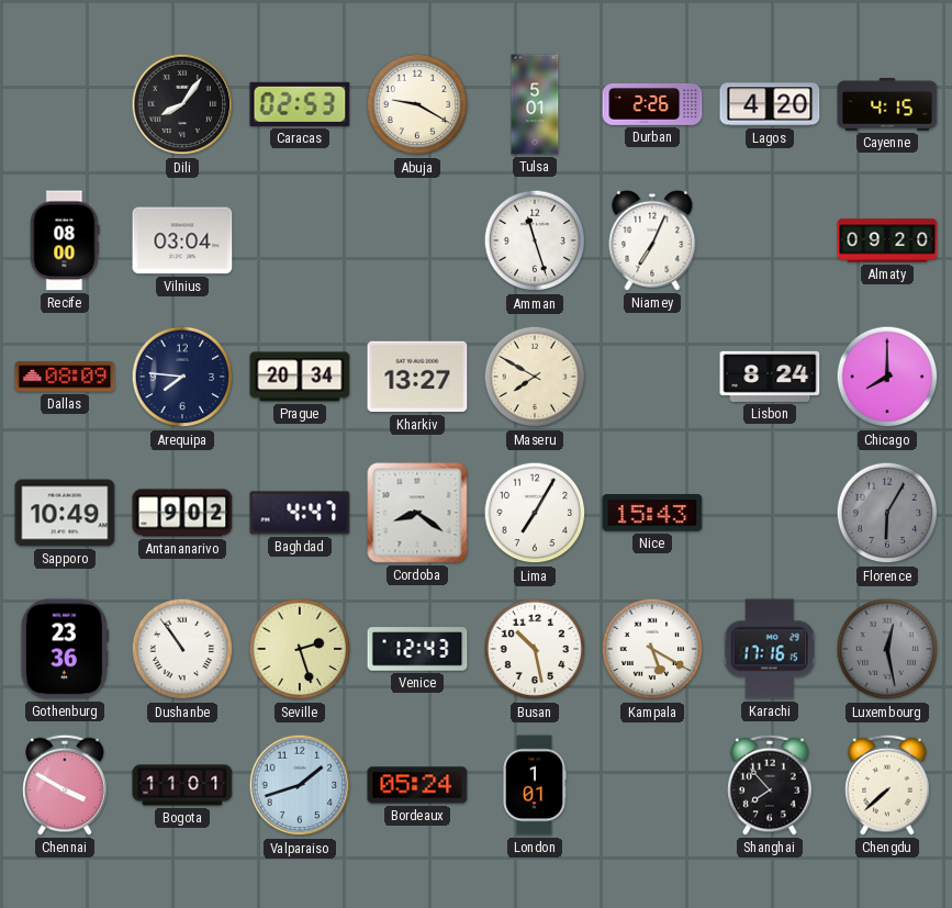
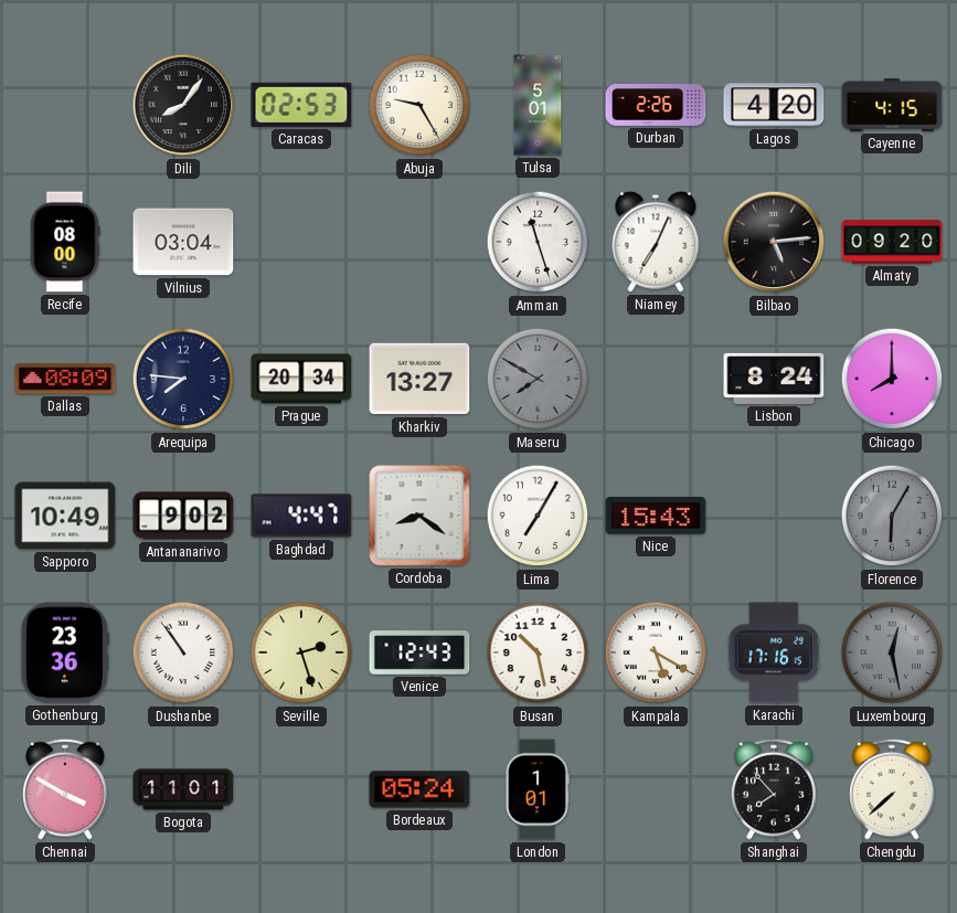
Abuja: 9:20 -> 9:25 (419, 105)
Bilbao: none -> 5:14 (774, 242)
Maseru dial: cream -> grey (538, 379)
Valparaiso: 1:42 -> none (300, 785)
